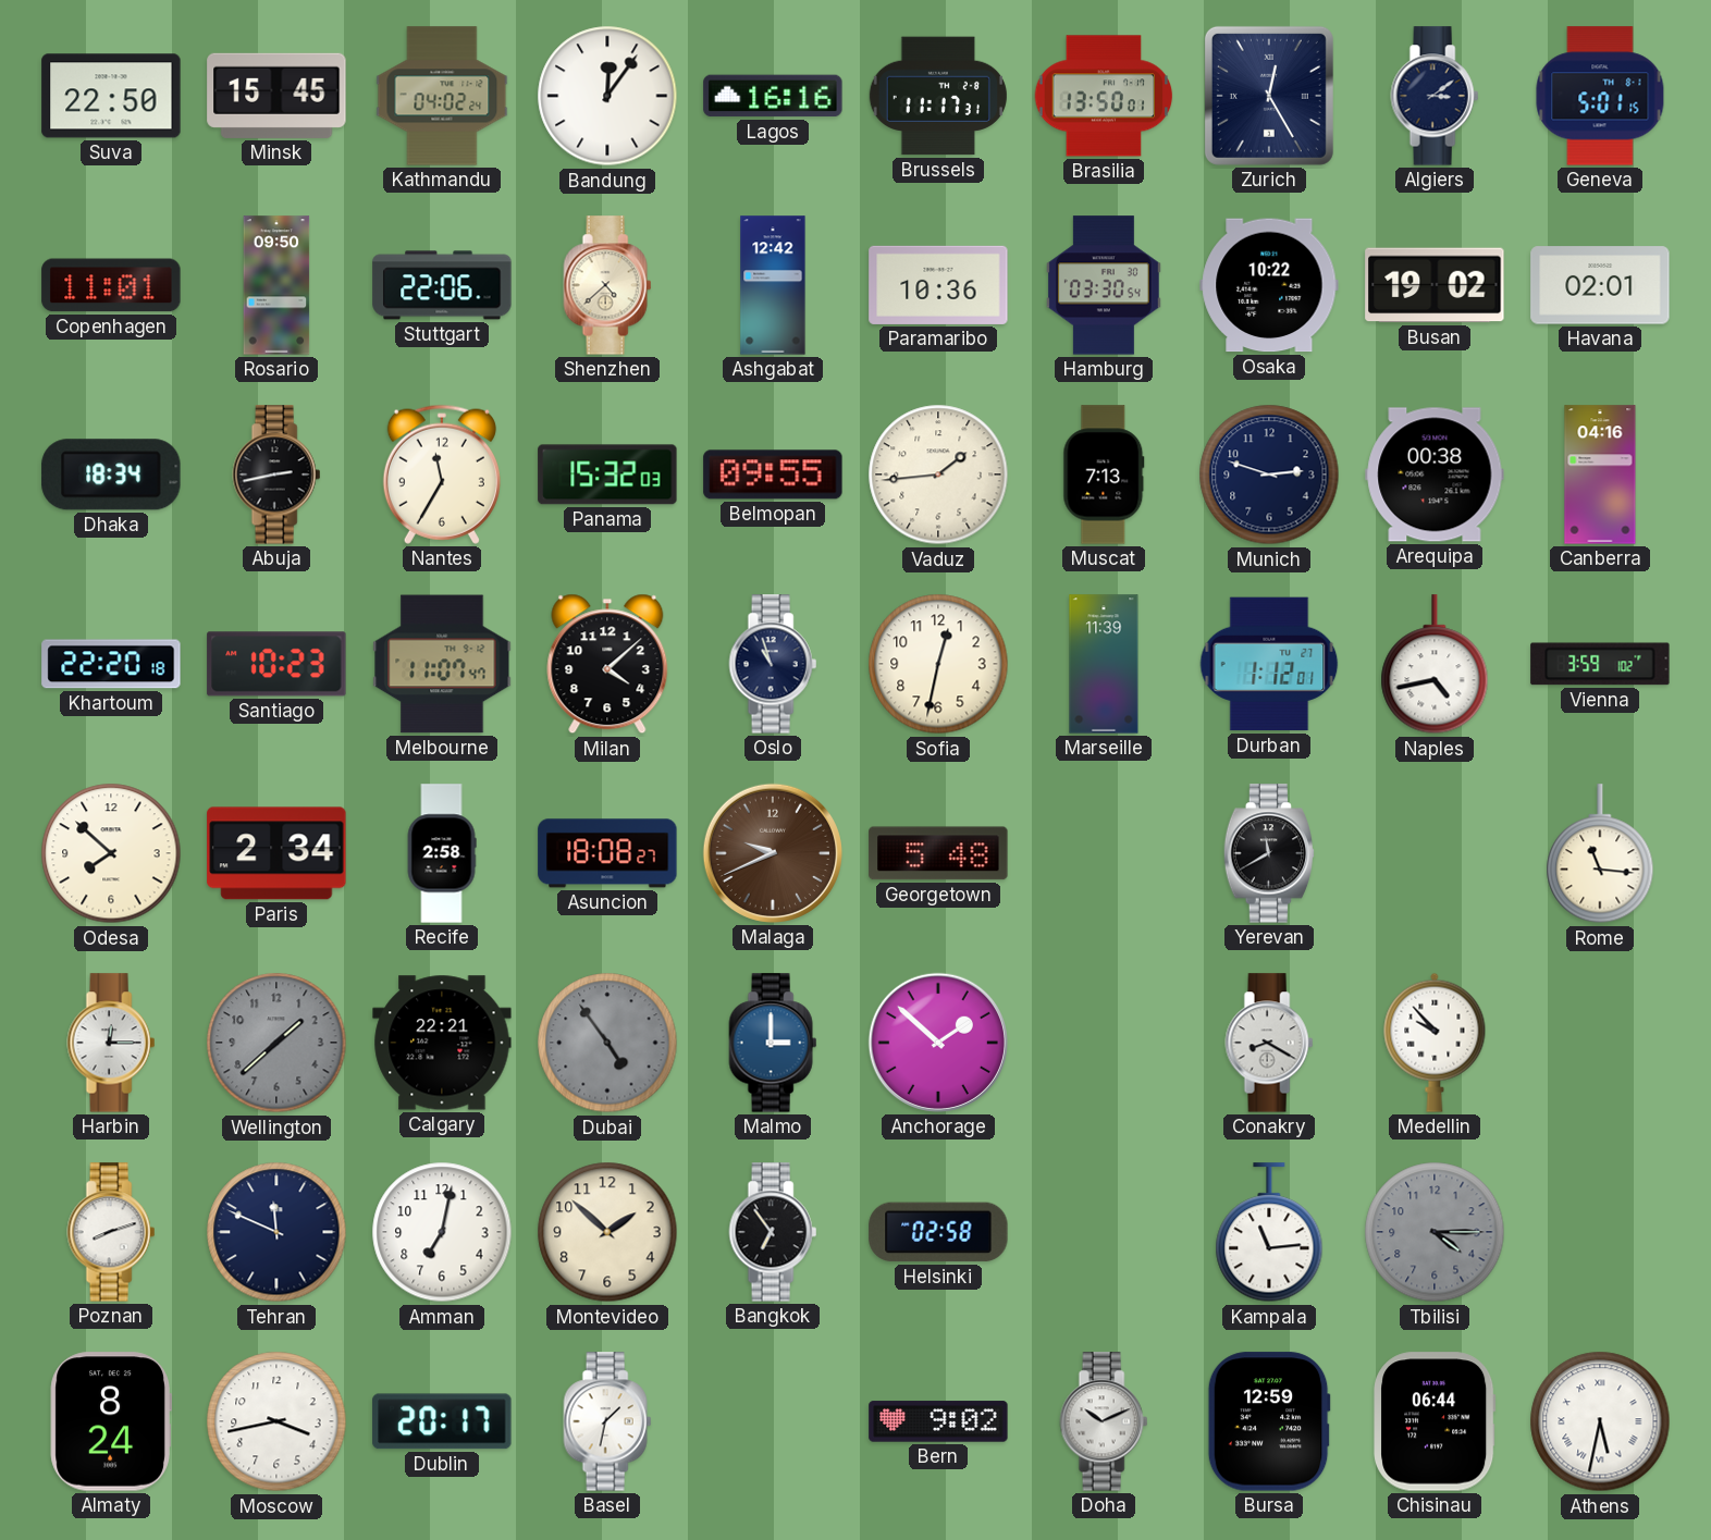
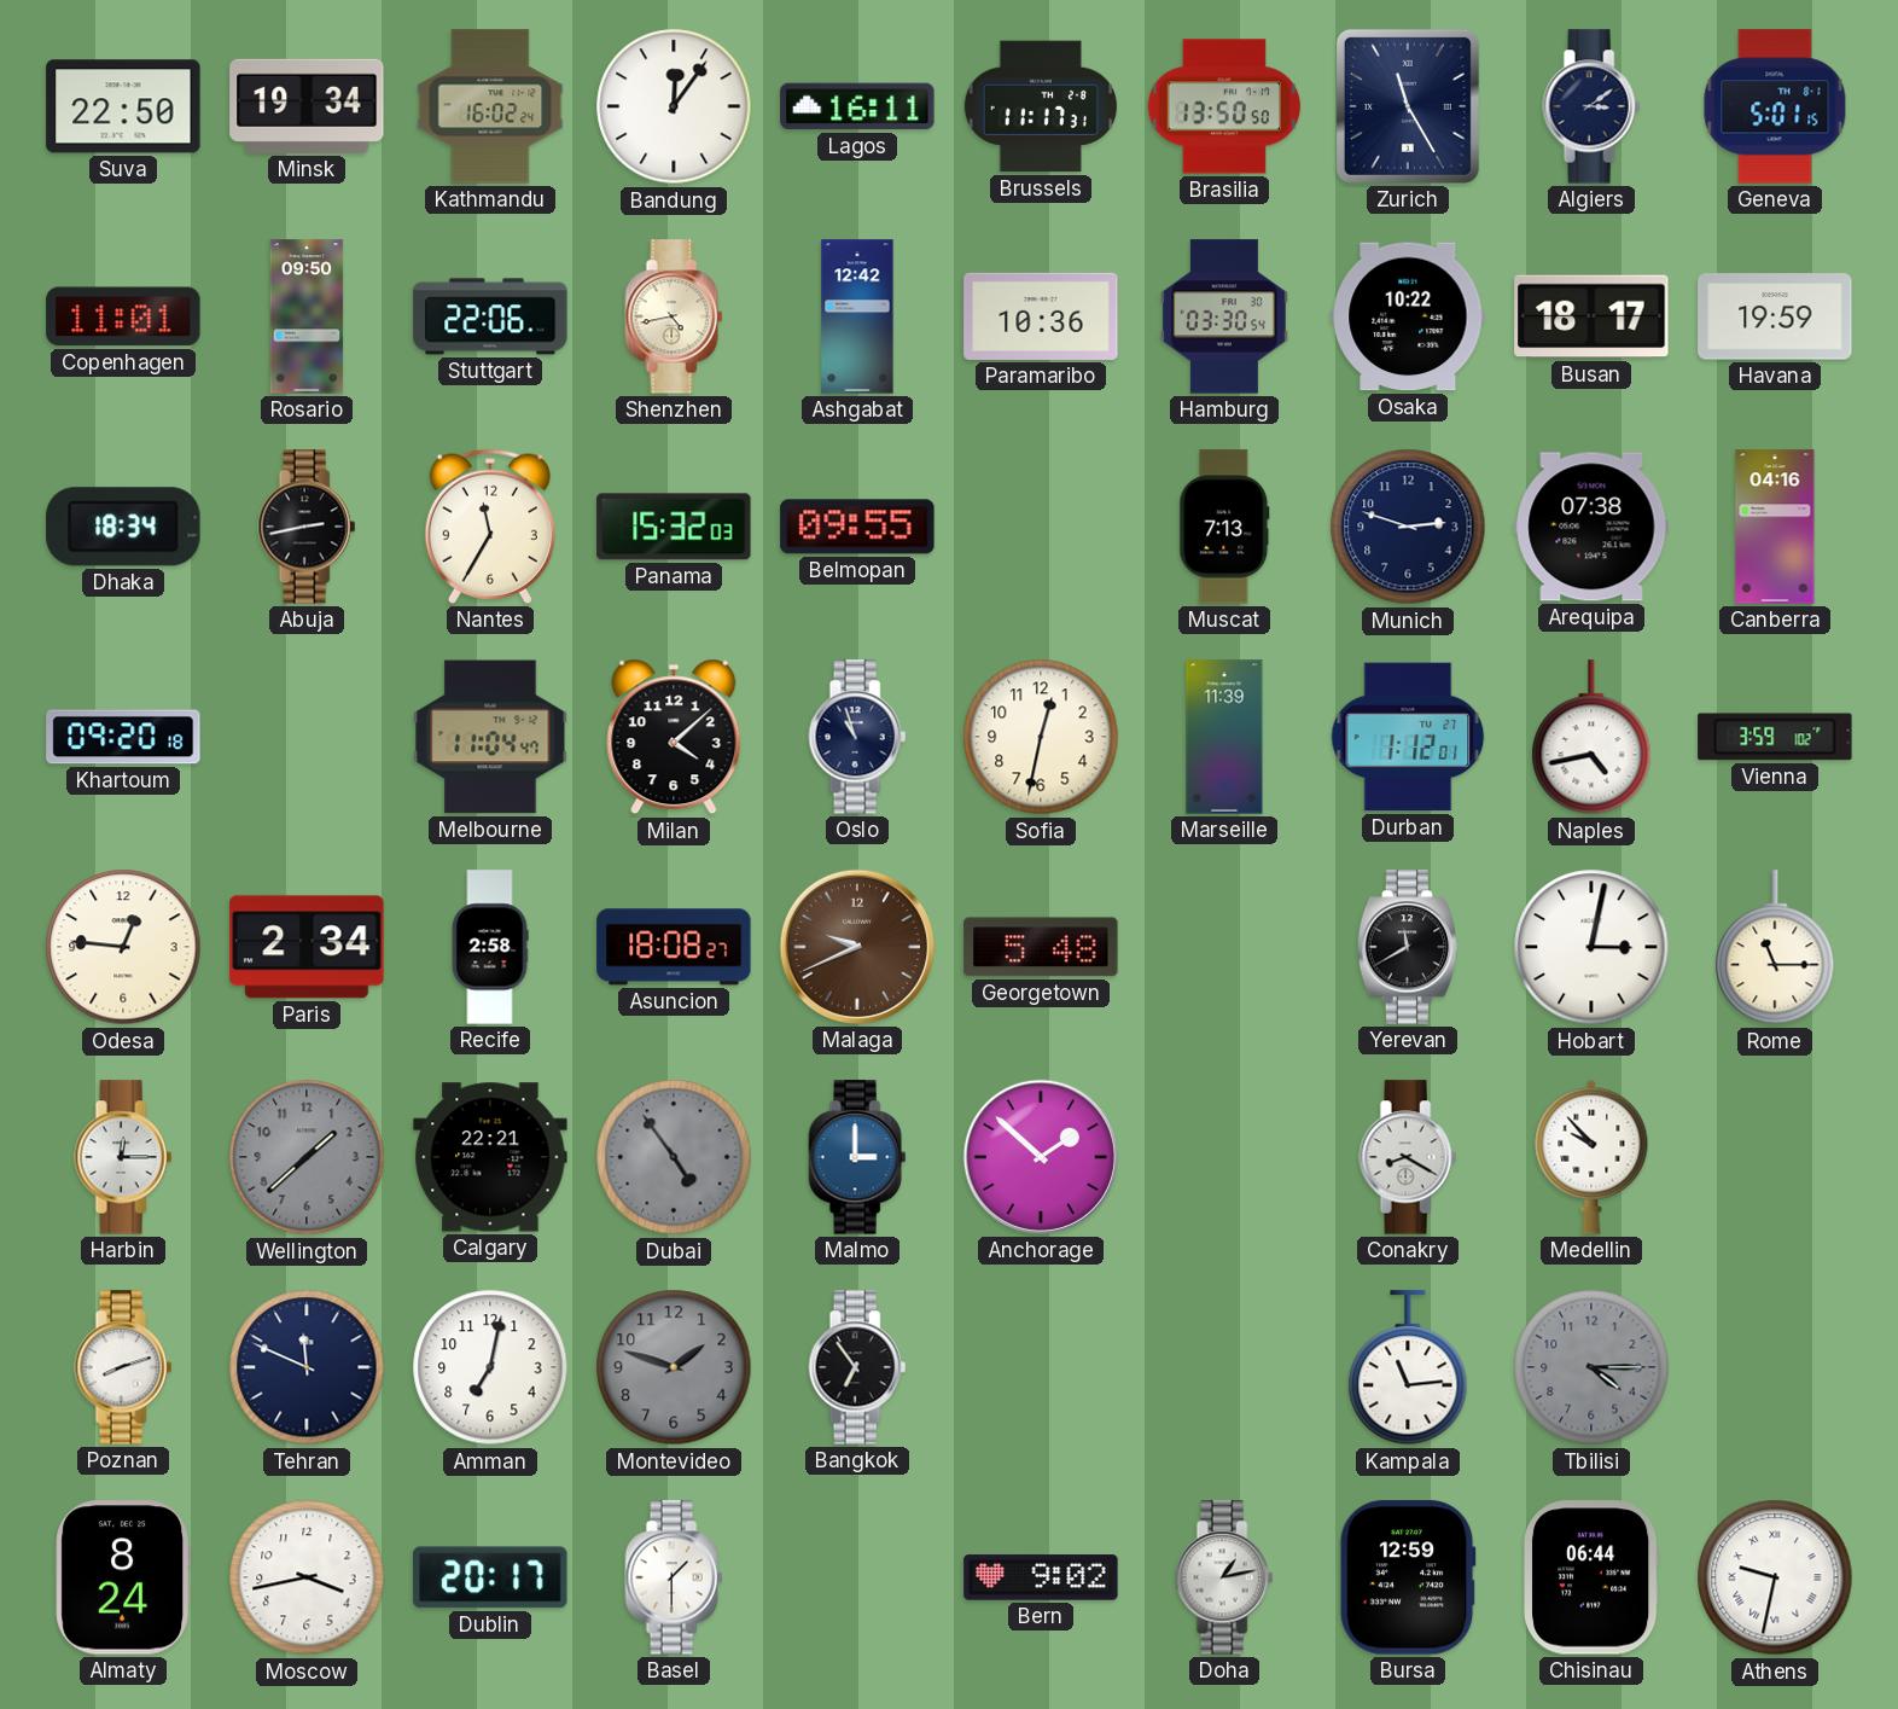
Minsk: 15:45 -> 19:34 (307, 106)
Kathmandu: 04:02 -> 16:02 (490, 106)
Lagos: 16:16 -> 16:11 (857, 106)
Brasilia: 13:50:01 -> 13:50:50 (1224, 106)
Zurich: 12:25 -> 11:25 (1408, 106)
Shenzhen: 4:38 -> 4:43 (674, 316)
Busan: 19:02 -> 18:17 (1591, 316)
Havana: 02:01 -> 19:59 (1775, 316)
Vaduz: 1:44 -> none (938, 475)
Arequipa: 00:38 -> 07:38 (1591, 527)
Khartoum: 22:20 -> 09:20 (123, 737)
Santiago: 10:23 -> none (276, 664)
Melbourne: 11:07 -> 11:04 (490, 737)
Odesa: 7:52 -> 12:46 (123, 947)
Hobart: none -> 3:02 (1591, 947)
Rome: 11:16 -> 11:15 (1775, 948)
Montevideo: 1:52 -> 1:48 (674, 1367)
Montevideo dial: cream -> grey (674, 1367)
Helsinki: 02:58 -> none (938, 1232)
Basel: 1:32 -> 1:30 (674, 1577)
Doha: 10:11 -> 1:13 (1224, 1577)
Athens: 5:32 -> 9:32 (1775, 1577)
